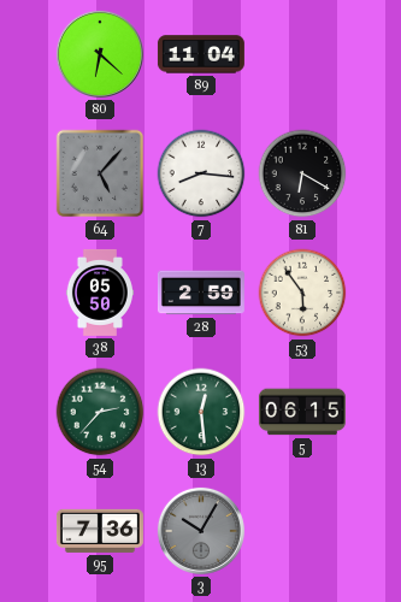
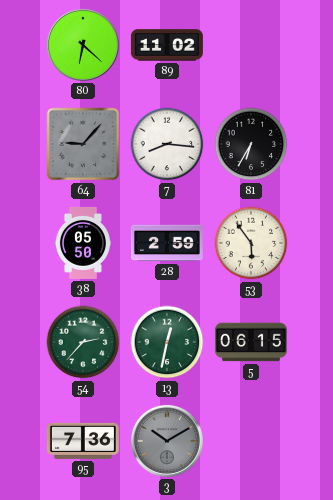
89: 11:04 -> 11:02 (167, 45)
64: 5:07 -> 9:07 (83, 144)
81: 6:20 -> 6:35 (251, 144)
13: 12:29 -> 12:32 (167, 342)
3: 10:05 -> 10:10 (167, 441)
